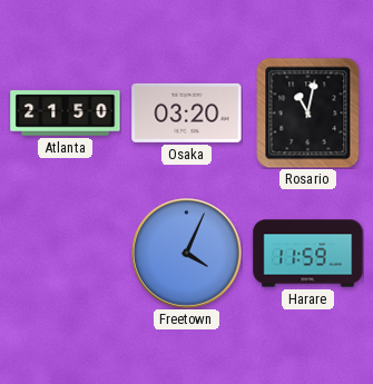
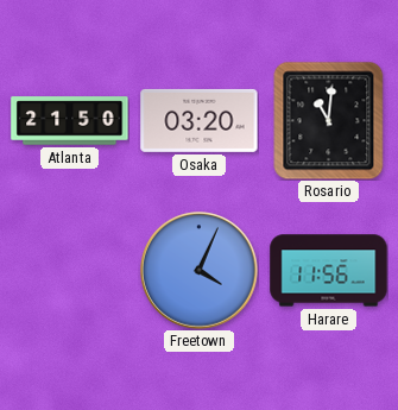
Rosario: 11:02 -> 11:01 (329, 120)
Harare: 11:59 -> 11:56 (329, 271)
